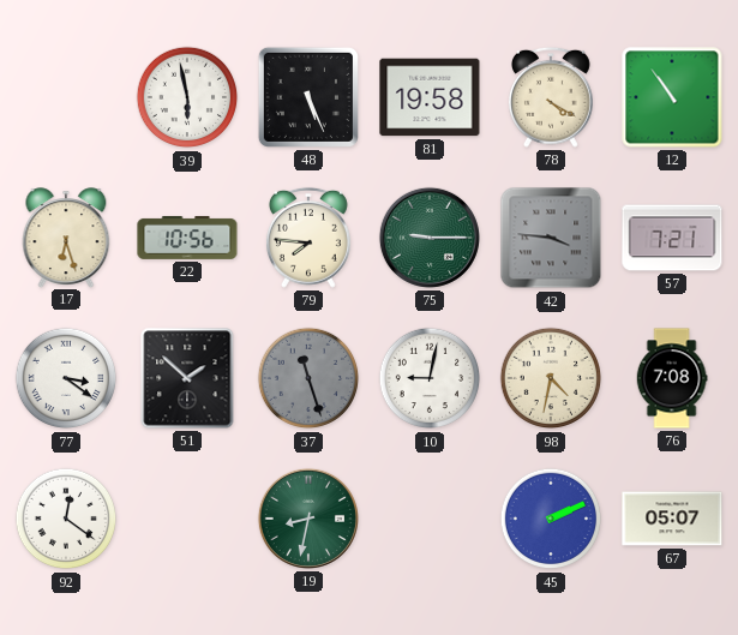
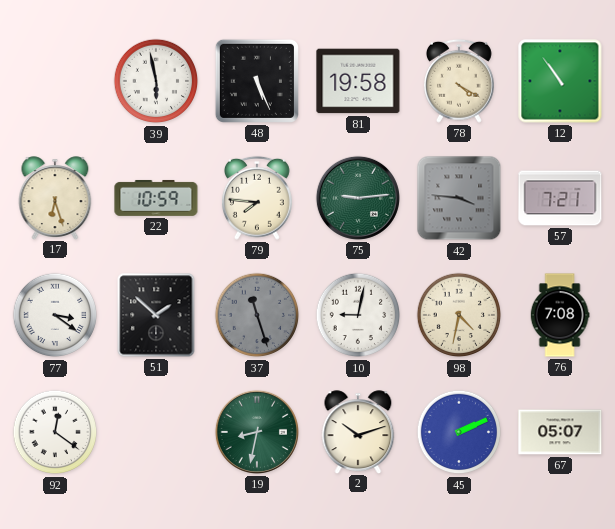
22: 10:56 -> 10:59 (156, 198)
75: 9:15 -> 9:14 (358, 198)
2: none -> 10:12 (358, 432)
